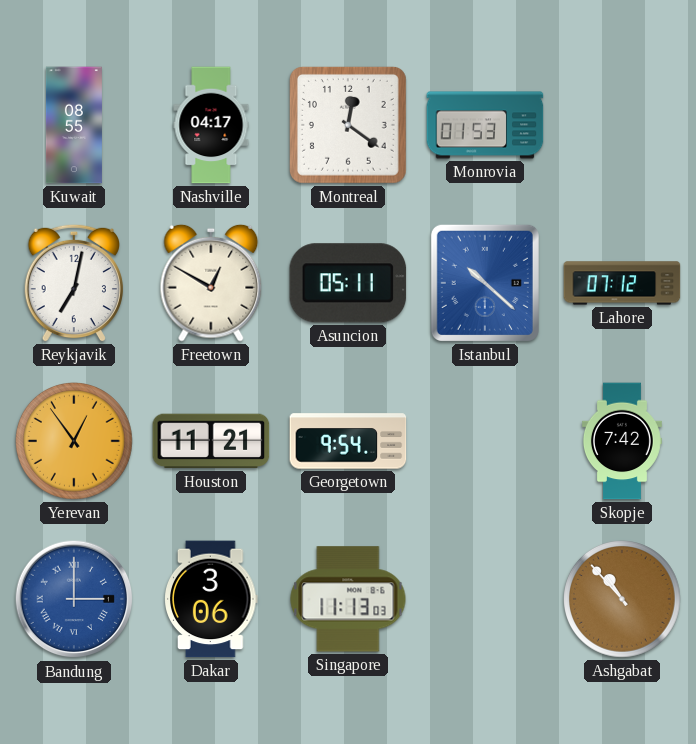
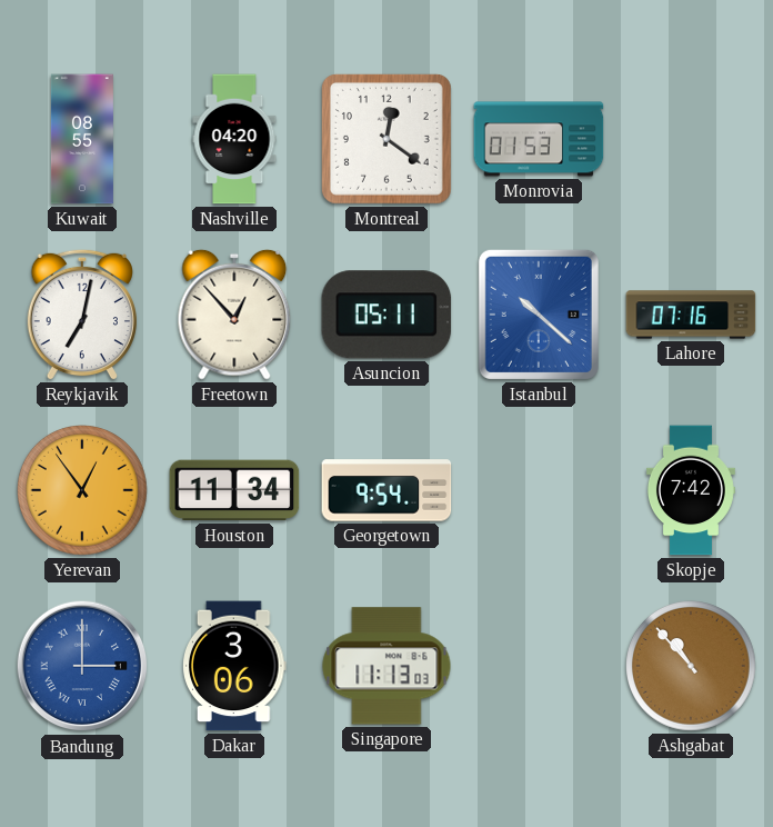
Nashville: 04:17 -> 04:20 (234, 139)
Freetown: 12:50 -> 12:53 (234, 315)
Lahore: 07:12 -> 07:16 (691, 315)
Houston: 11:21 -> 11:34 (234, 490)
